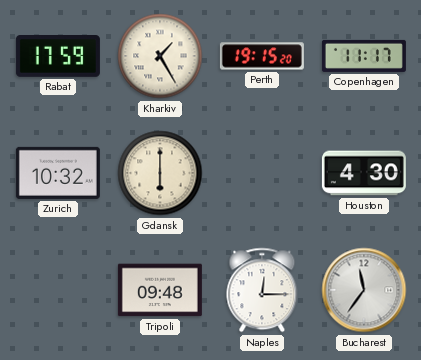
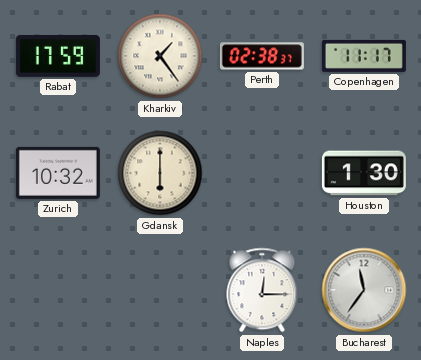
Kharkiv: 1:25 -> 1:24 (160, 56)
Perth: 19:15 -> 02:38 (262, 56)
Houston: 4:30 -> 1:30 (364, 173)
Tripoli: 09:48 -> none (160, 290)
